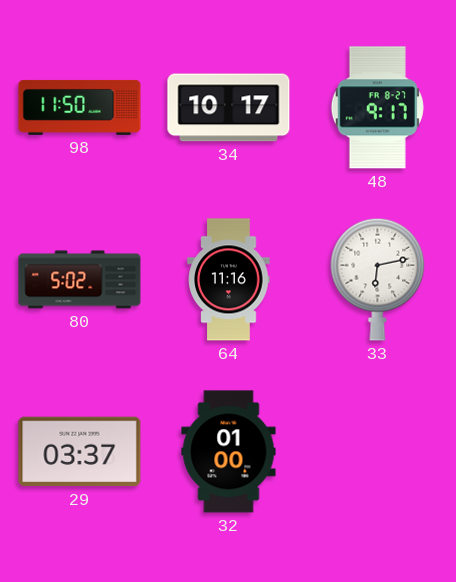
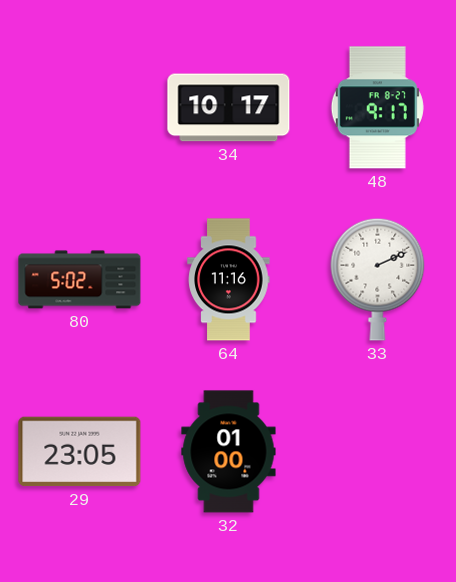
98: 11:50 -> none (80, 107)
33: 6:13 -> 2:11 (378, 279)
29: 03:37 -> 23:05 (80, 452)
